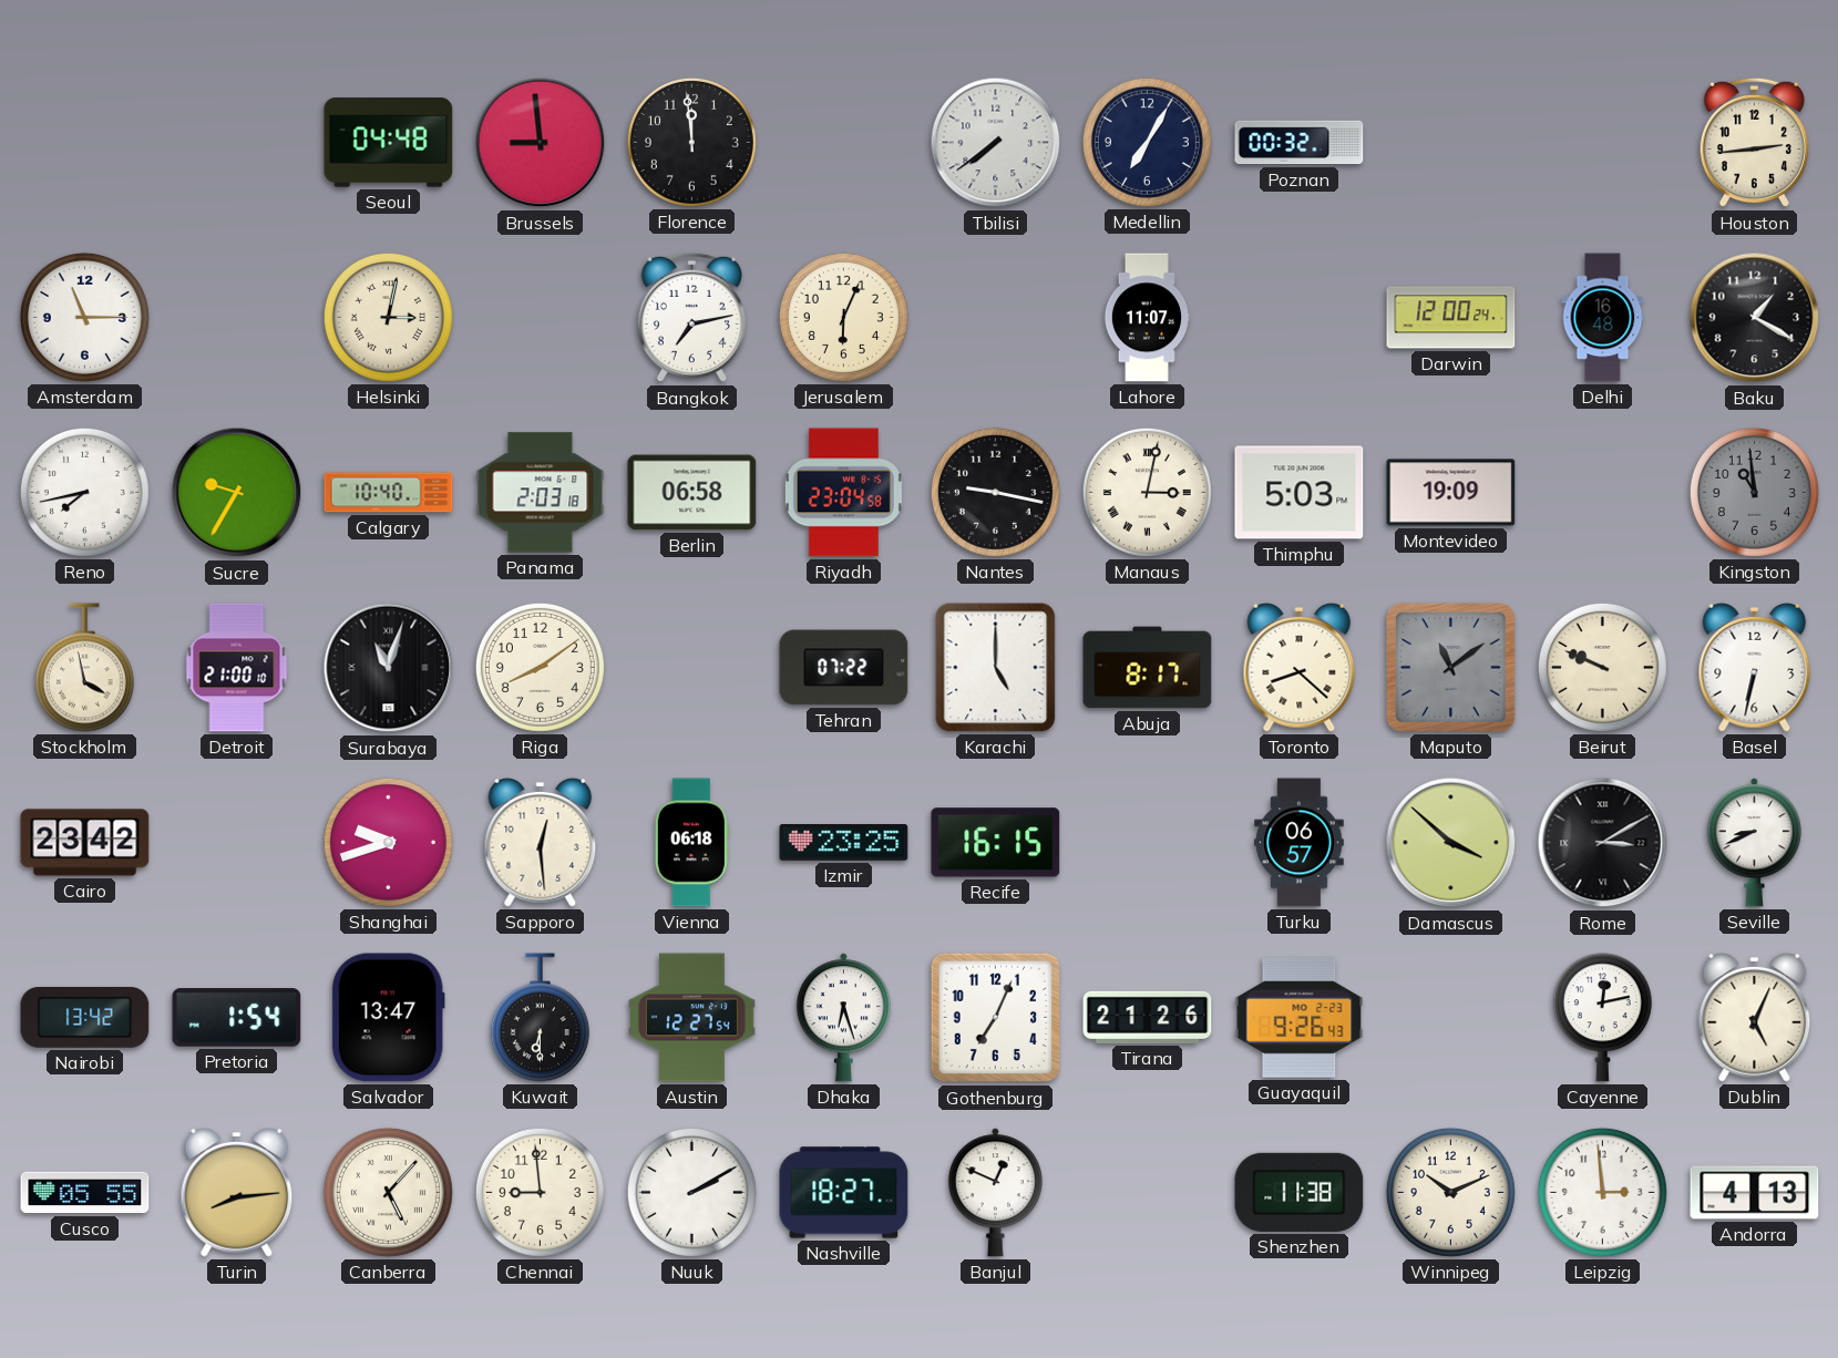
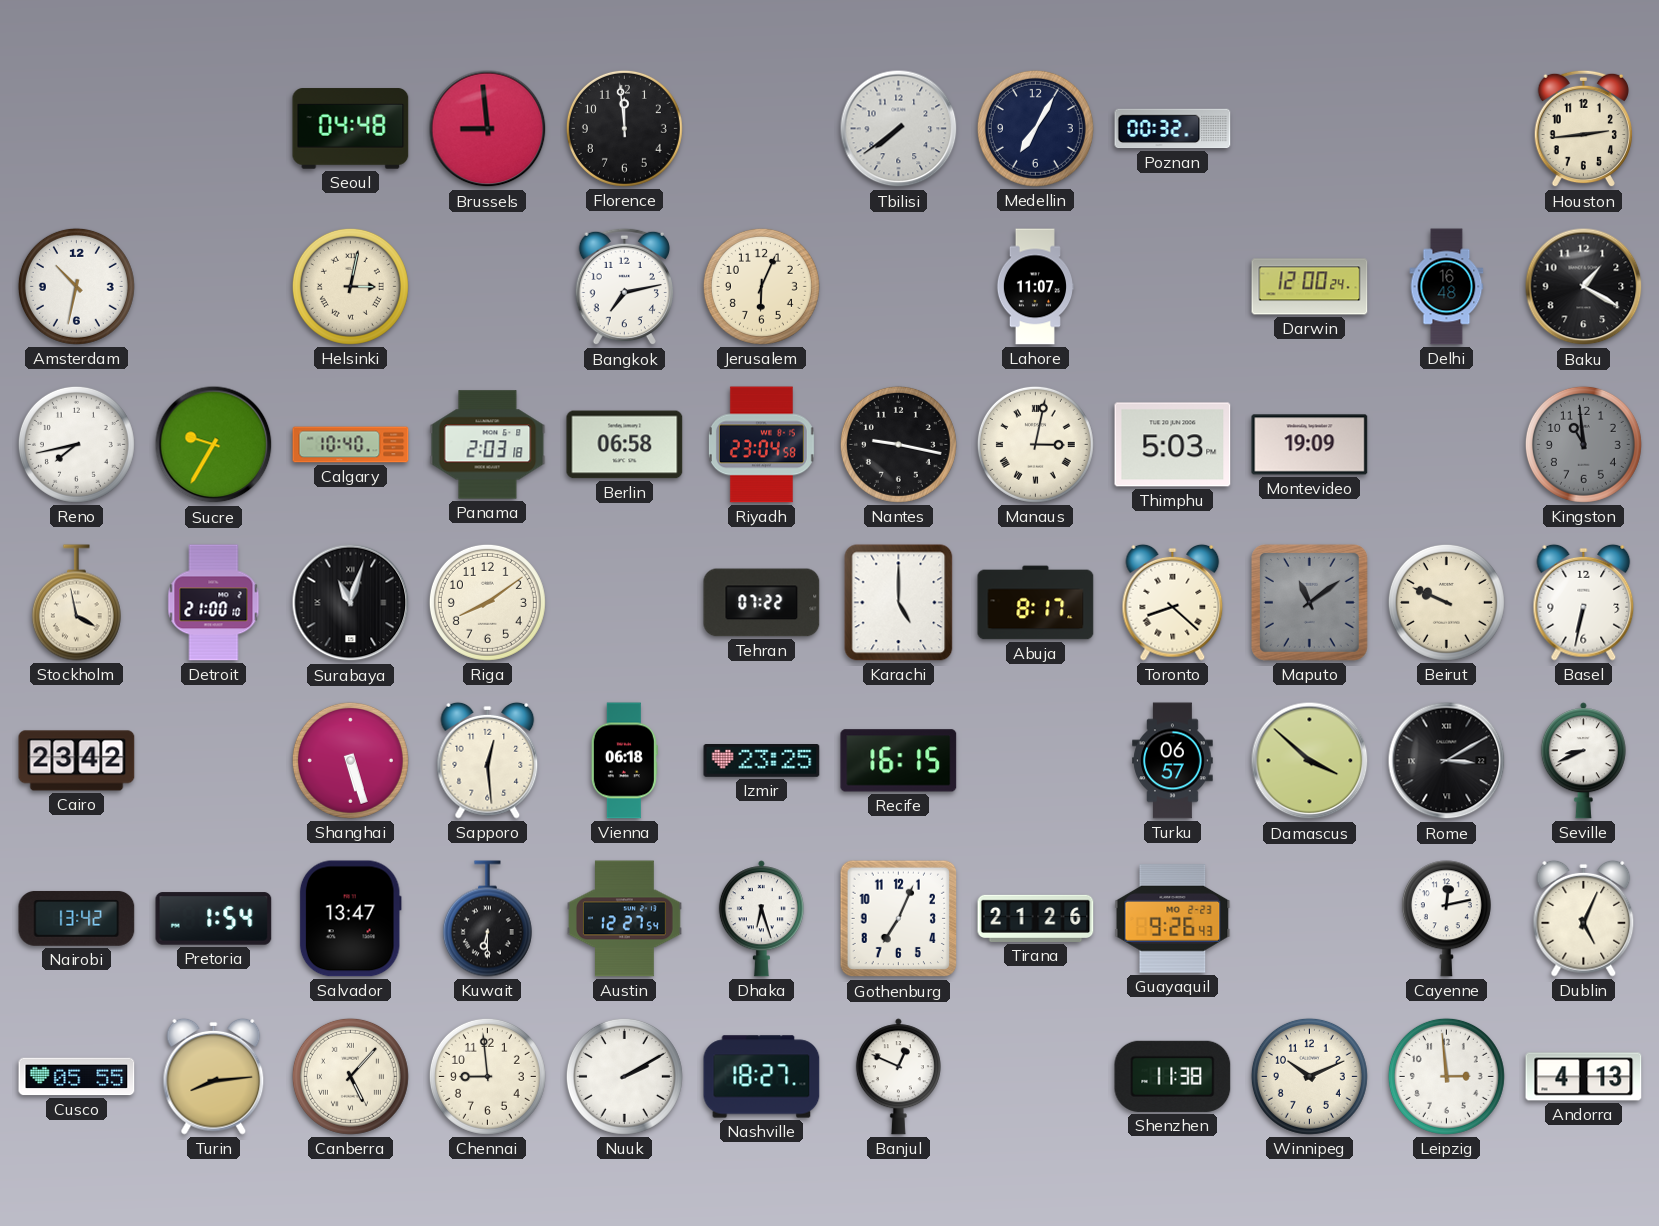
Amsterdam: 11:15 -> 10:32 (76, 286)
Shanghai: 9:42 -> 5:27 (350, 760)
